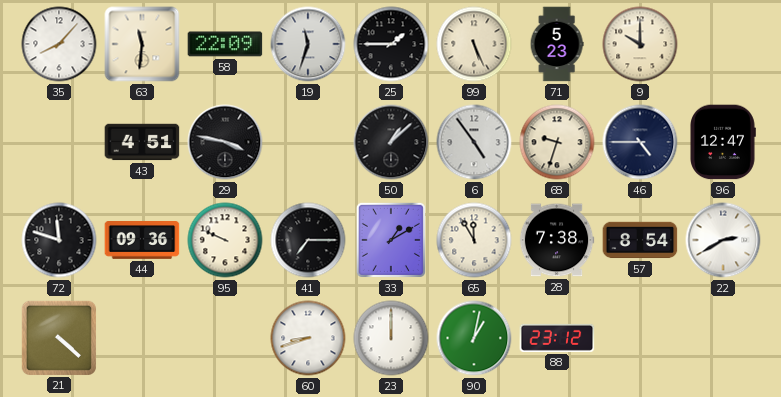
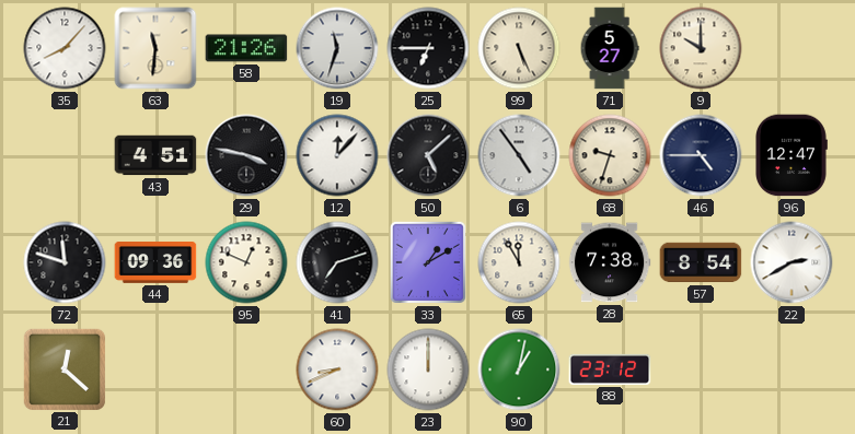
58: 22:09 -> 21:26 (246, 48)
25: 1:45 -> 6:45 (428, 48)
71: 5:23 -> 5:27 (610, 48)
12: none -> 12:07 (337, 155)
50: 1:08 -> 5:08 (428, 155)
95: 9:49 -> 12:49 (246, 262)
41: 7:15 -> 7:12 (337, 262)
21: 4:22 -> 12:22 (63, 368)
60: 8:42 -> 8:41 (337, 370)
